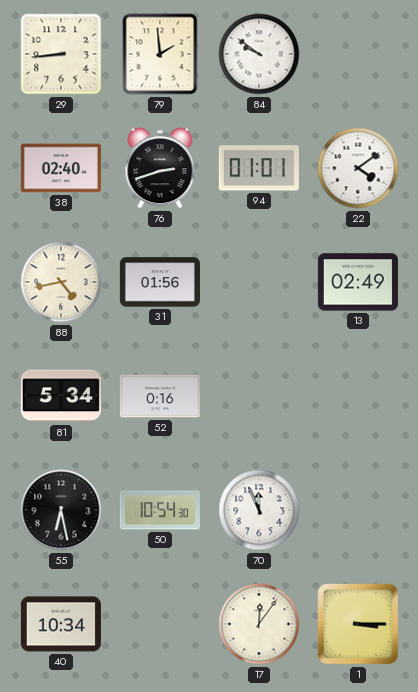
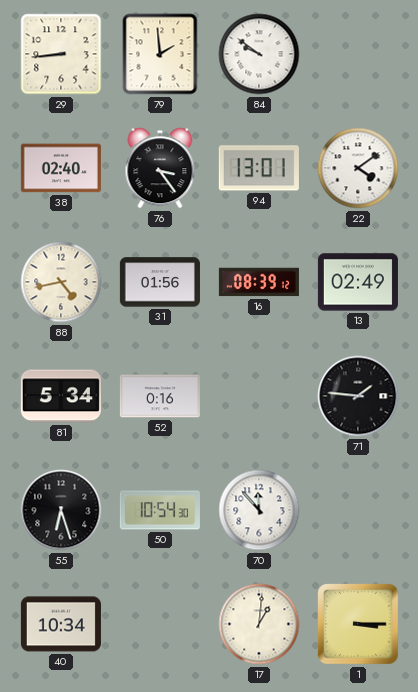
76: 2:42 -> 3:24 (160, 168)
94: 01:01 -> 13:01 (259, 168)
16: none -> 08:39 (259, 282)
71: none -> 1:46 (358, 396)
55: 6:28 -> 6:27 (61, 510)
70: 11:56 -> 11:53 (259, 510)
17: 12:06 -> 1:01 (259, 624)
